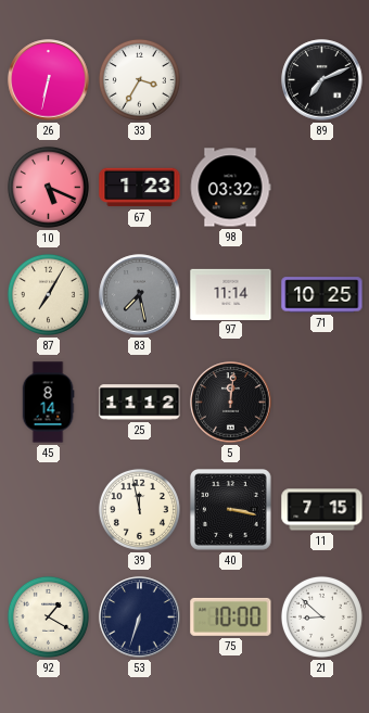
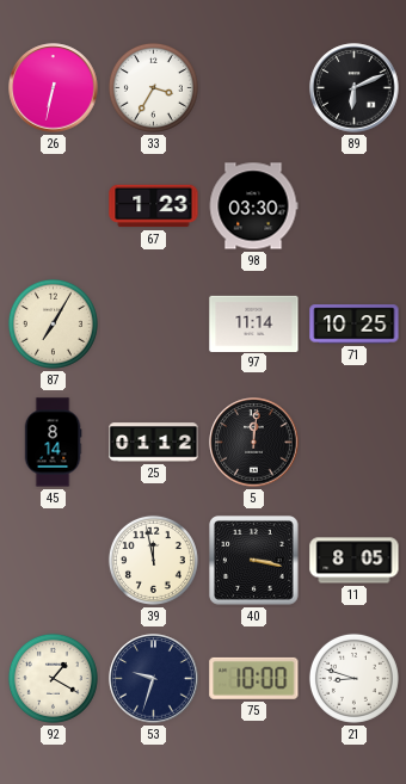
89: 7:11 -> 6:11 (355, 88)
10: 5:19 -> none (48, 187)
98: 03:32 -> 03:30 (253, 206)
83: 7:28 -> none (140, 295)
25: 11:12 -> 01:12 (154, 443)
11: 7:15 -> 8:05 (355, 561)
53: 6:33 -> 9:33 (154, 679)
21: 8:52 -> 8:48 (353, 678)
